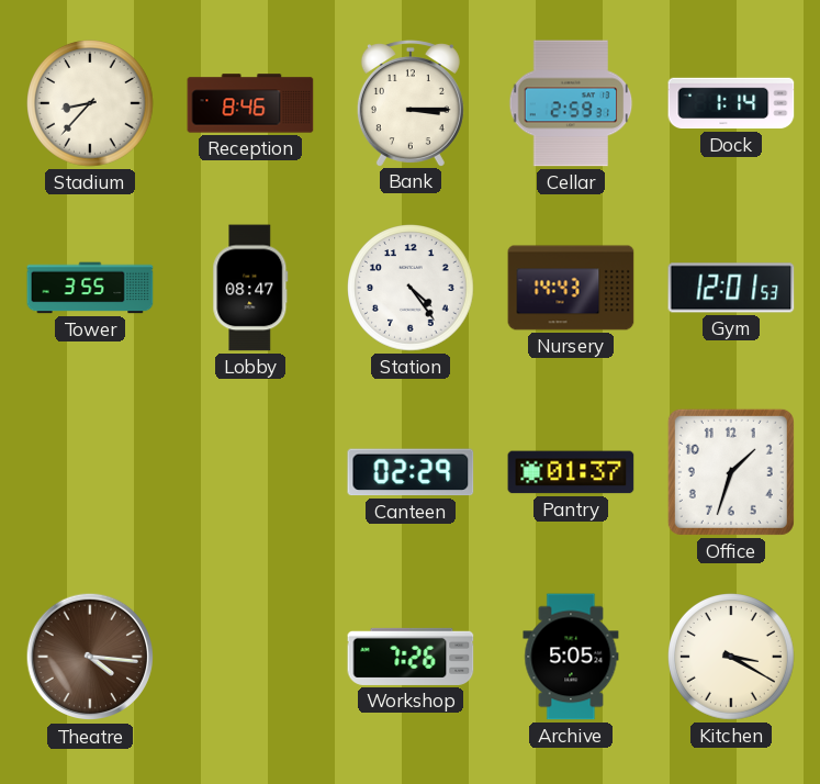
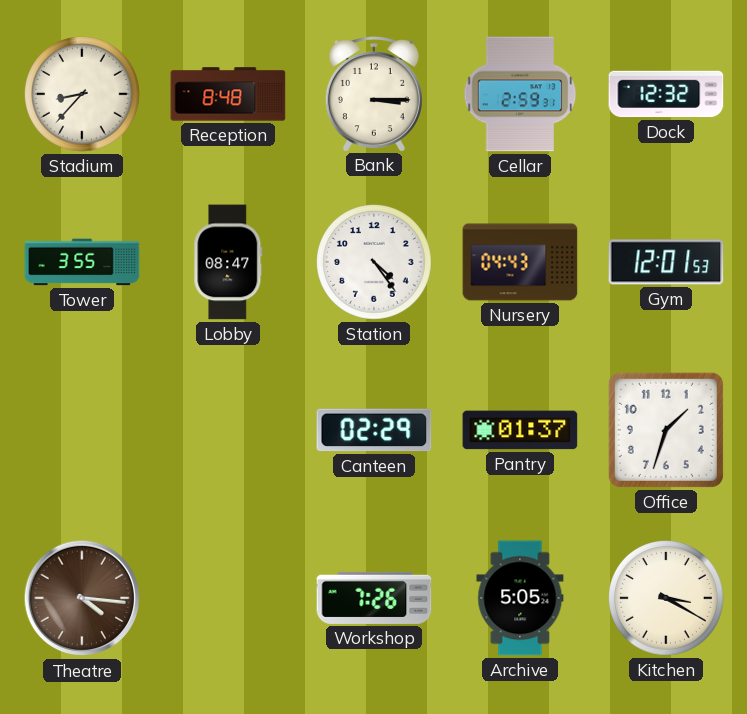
Reception: 8:46 -> 8:48 (228, 94)
Dock: 1:14 -> 12:32 (666, 94)
Nursery: 14:43 -> 04:43 (520, 262)
